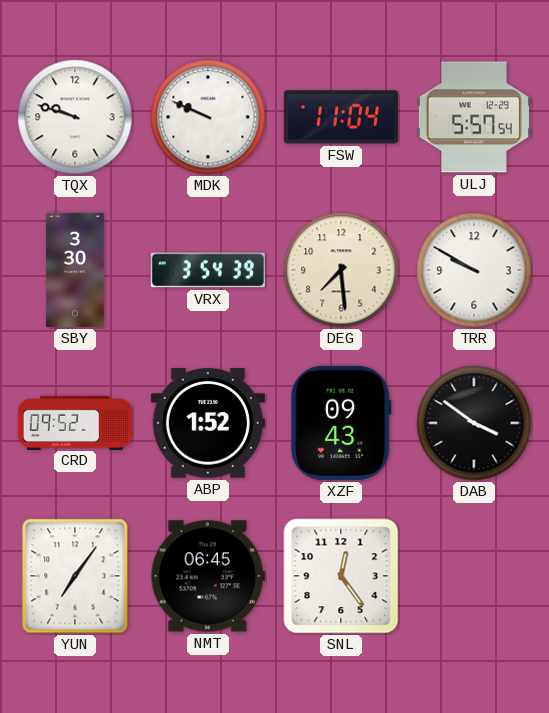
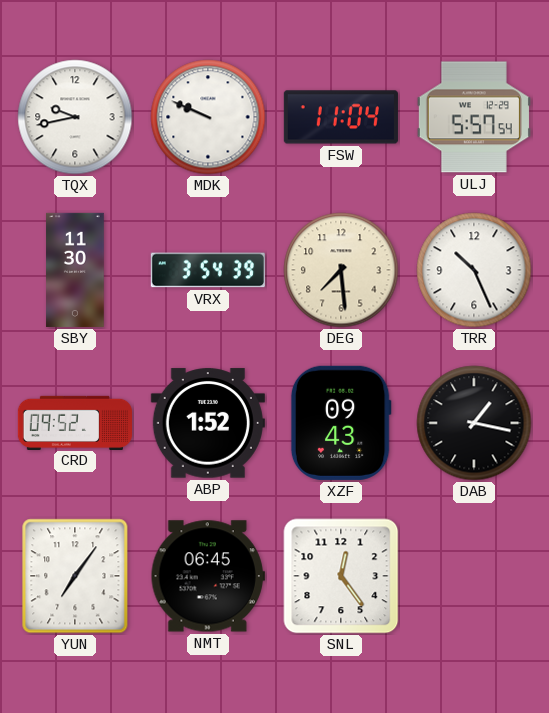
TQX: 9:48 -> 9:43 (75, 117)
SBY: 3:30 -> 11:30 (75, 270)
TRR: 9:50 -> 10:26 (474, 270)
DAB: 3:51 -> 1:17 (474, 423)
